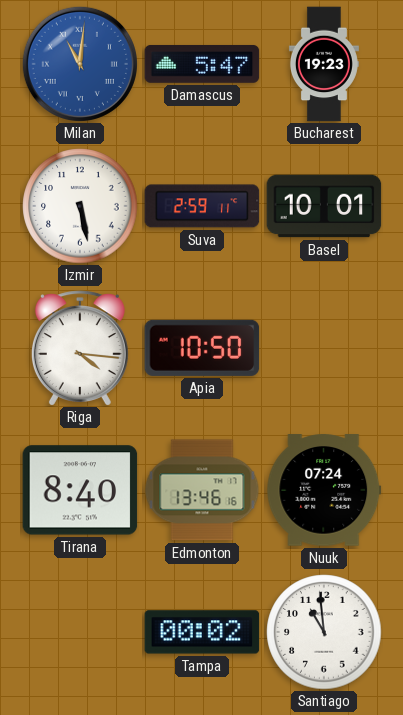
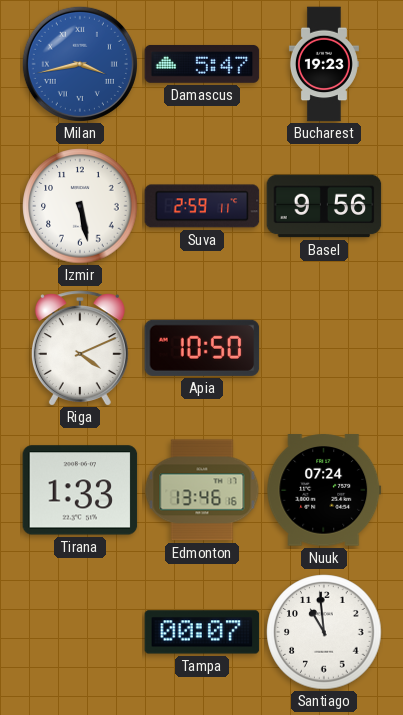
Milan: 11:01 -> 3:43 (80, 64)
Basel: 10:01 -> 9:56 (324, 206)
Riga: 4:16 -> 4:11 (80, 348)
Tirana: 8:40 -> 1:33 (80, 490)
Tampa: 00:02 -> 00:07 (202, 632)
